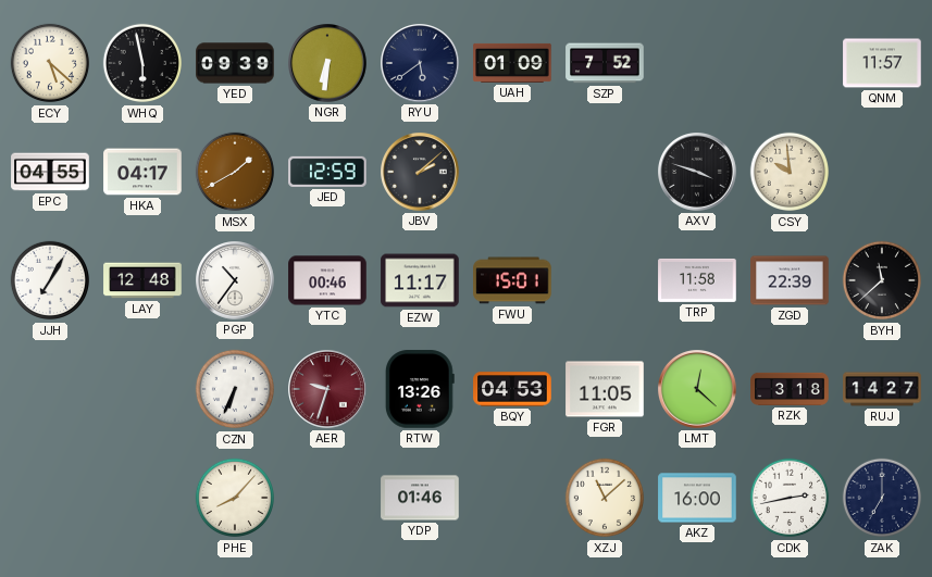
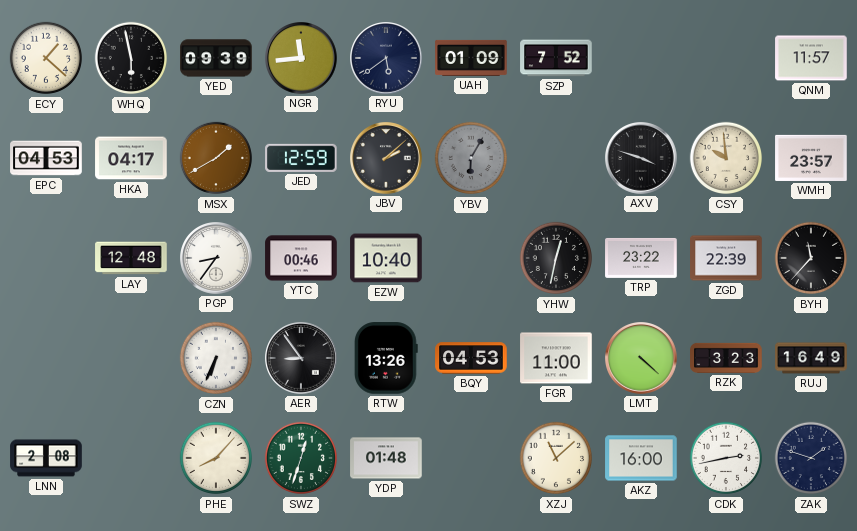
ECY: 5:22 -> 1:22 (46, 58)
NGR: 6:31 -> 11:44 (301, 58)
EPC: 04:55 -> 04:53 (46, 158)
YBV: none -> 6:05 (471, 158)
WMH: none -> 23:57 (811, 158)
JJH: 7:05 -> none (50, 280)
PGP: 10:36 -> 8:36 (216, 258)
EZW: 11:17 -> 10:40 (386, 258)
FWU: 15:01 -> none (512, 280)
YHW: none -> 12:32 (556, 258)
TRP: 11:58 -> 23:22 (641, 258)
BYH: 11:38 -> 11:37 (811, 258)
AER: 9:33 -> 8:54 (301, 358)
AER dial: burgundy -> black (301, 358)
FGR: 11:05 -> 11:00 (556, 358)
LMT: 12:22 -> 4:22 (641, 358)
RZK: 3:18 -> 3:23 (726, 358)
RUJ: 14:27 -> 16:49 (811, 358)
LNN: none -> 2:08 (46, 458)
SWZ: none -> 12:33 (301, 458)
YDP: 01:46 -> 01:48 (386, 458)
ZAK: 7:00 -> 1:48 (811, 458)
